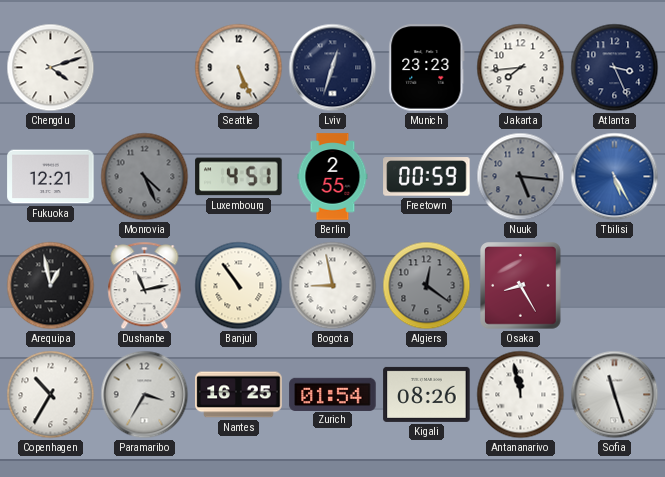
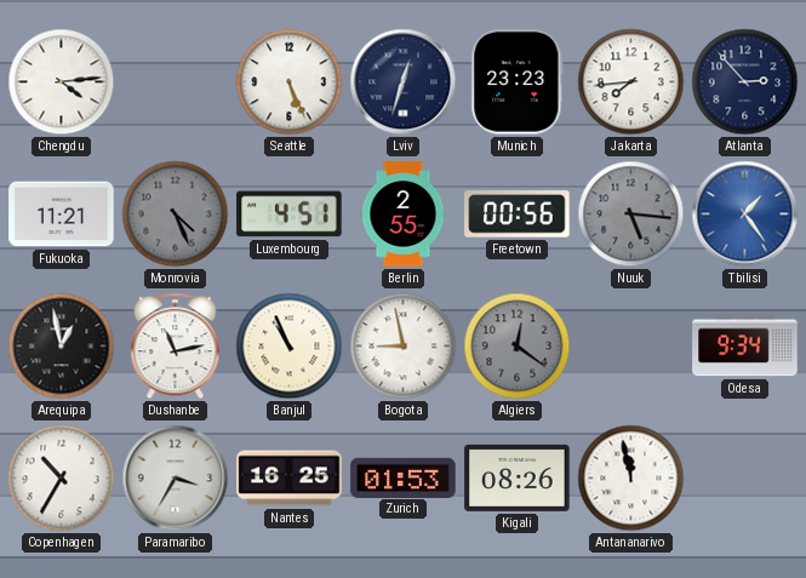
Chengdu: 4:12 -> 4:14 (62, 82)
Atlanta: 3:26 -> 2:53 (745, 82)
Fukuoka: 12:21 -> 11:21 (62, 214)
Freetown: 00:59 -> 00:56 (518, 214)
Tbilisi: 5:25 -> 1:24 (745, 214)
Banjul: 10:54 -> 10:56 (290, 347)
Osaka: 8:25 -> none (521, 286)
Odesa: none -> 9:34 (745, 347)
Zurich: 01:54 -> 01:53 (404, 477)
Sofia: 11:27 -> none (615, 395)
